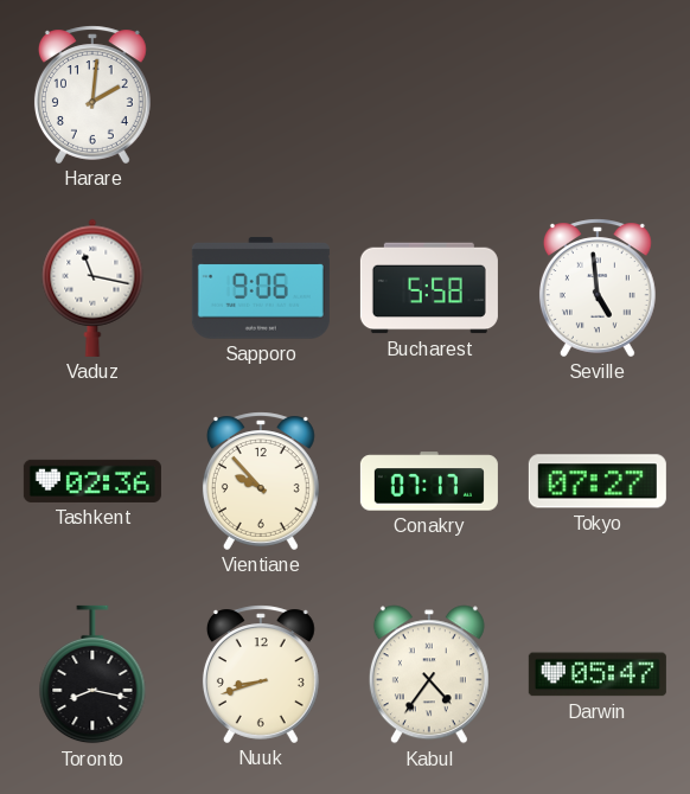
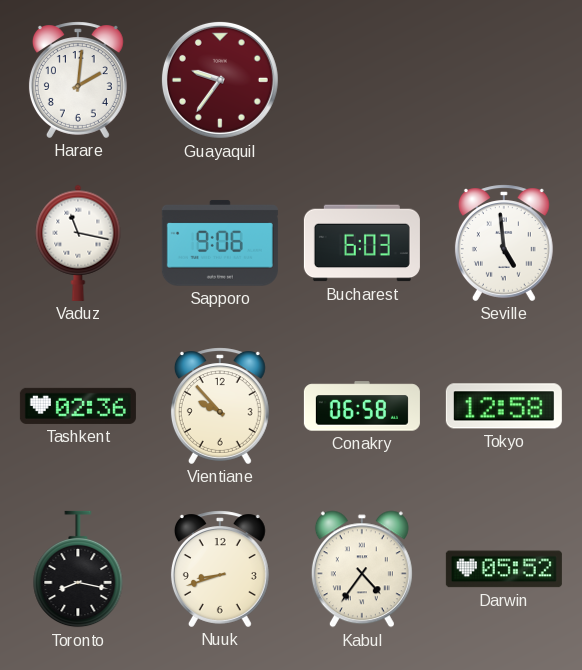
Guayaquil: none -> 9:36 (220, 80)
Bucharest: 5:58 -> 6:03 (362, 243)
Conakry: 07:17 -> 06:58 (362, 406)
Tokyo: 07:27 -> 12:58 (504, 406)
Darwin: 05:47 -> 05:52 (504, 569)
